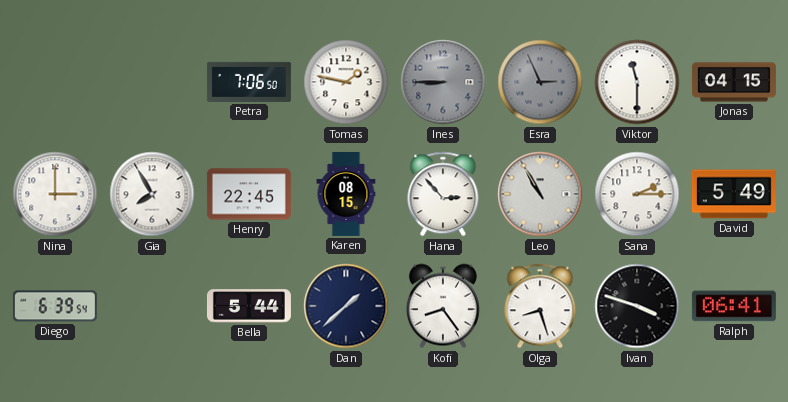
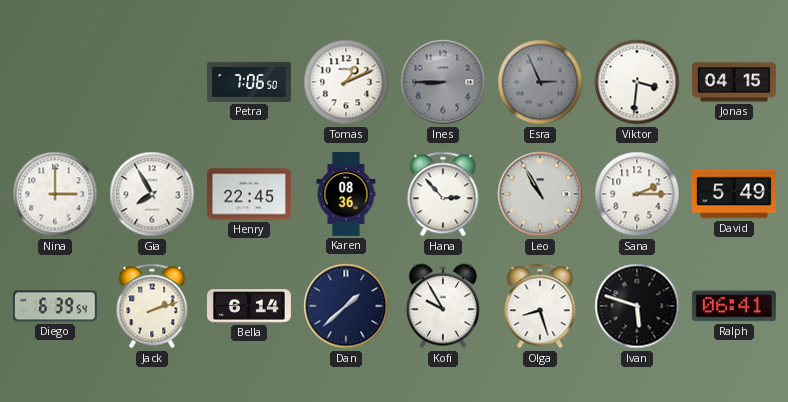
Tomas: 1:47 -> 1:11 (346, 82)
Viktor: 11:30 -> 3:31 (637, 82)
Karen: 08:15 -> 08:36 (346, 194)
Jack: none -> 2:12 (152, 306)
Bella: 5:44 -> 6:14 (249, 306)
Kofi: 8:24 -> 9:55 (443, 306)
Ivan: 3:48 -> 5:48 (637, 306)
